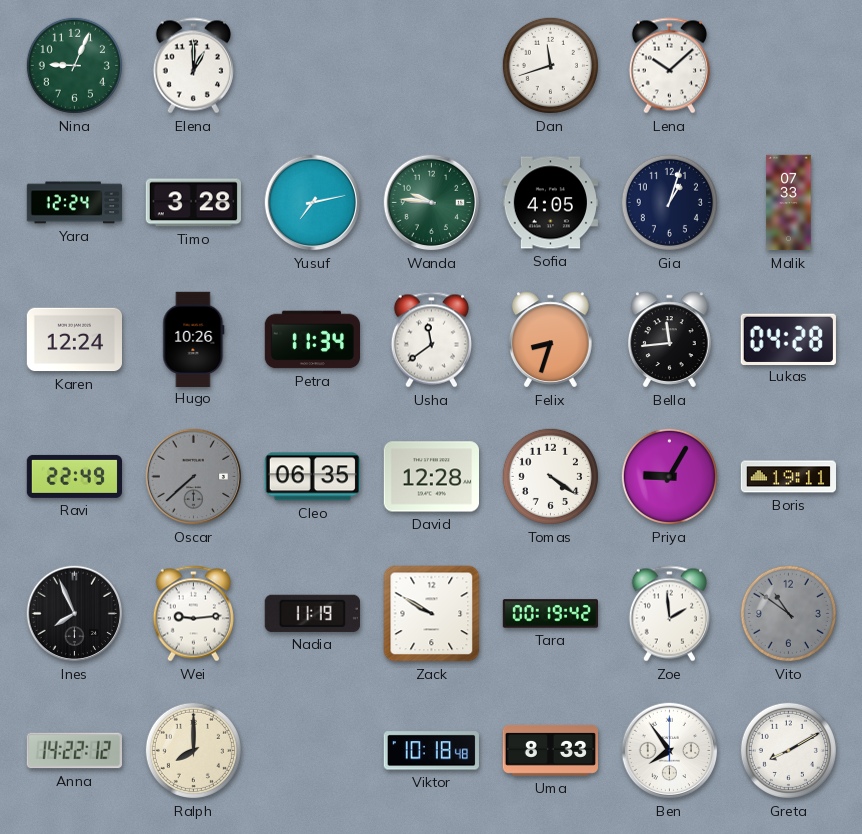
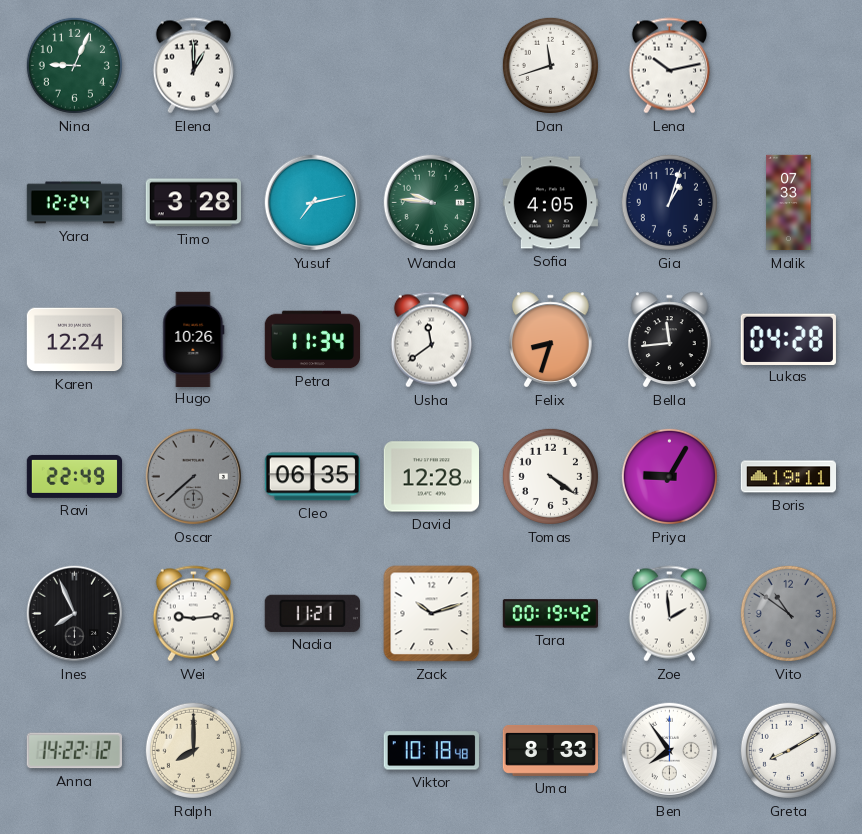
Lena: 10:08 -> 10:13 (669, 66)
Nadia: 11:19 -> 11:21 (312, 613)
Zack: 9:50 -> 10:12 (432, 614)
